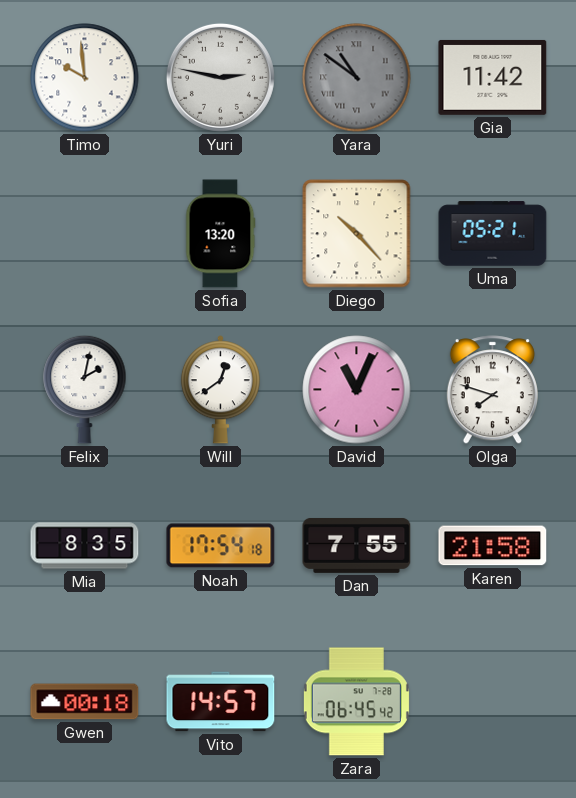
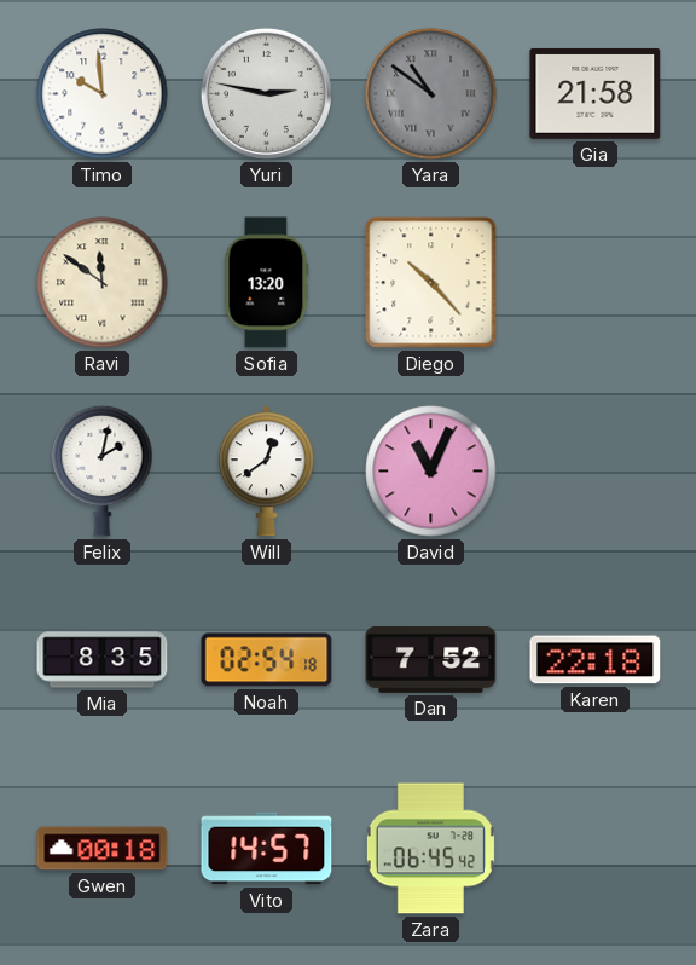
Gia: 11:42 -> 21:58 (596, 93)
Ravi: none -> 11:51 (103, 283)
Uma: 05:21 -> none (493, 234)
Olga: 7:48 -> none (492, 390)
Noah: 17:54 -> 02:54 (267, 660)
Dan: 7:55 -> 7:52 (431, 659)
Karen: 21:58 -> 22:18 (596, 660)
